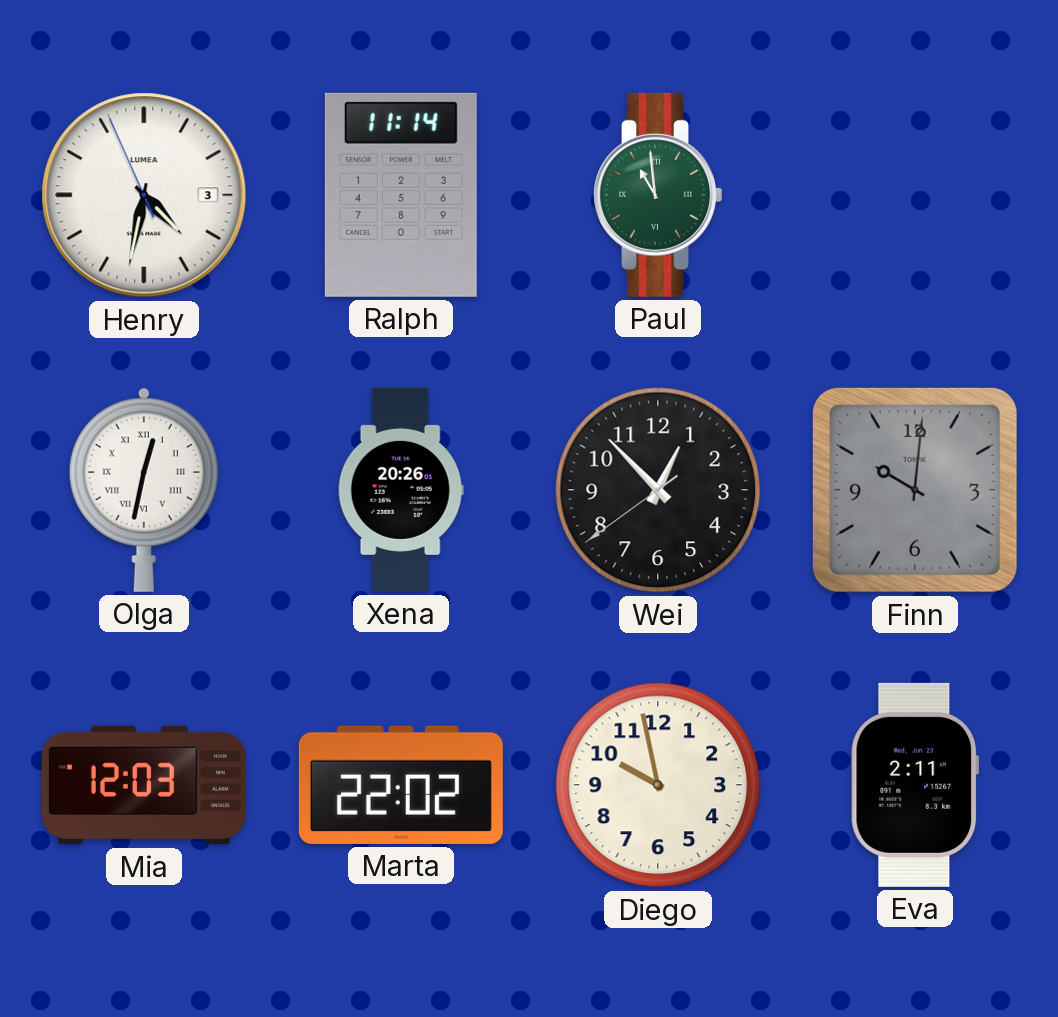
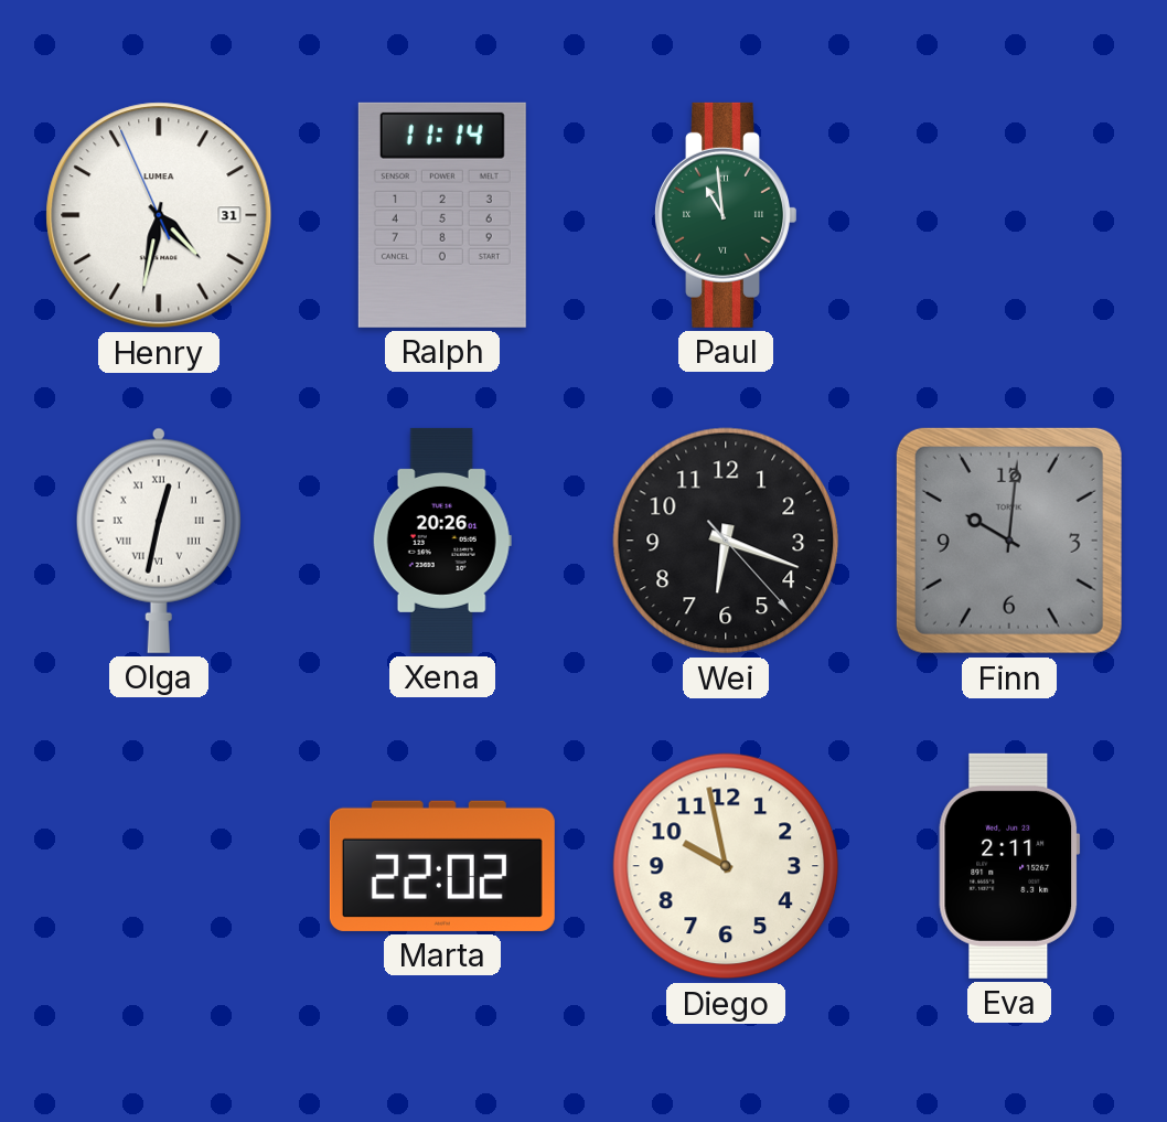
Henry date: 3 -> 31 (159, 215)
Wei: 12:52 -> 6:18 (726, 541)
Mia: 12:03 -> none (144, 785)
